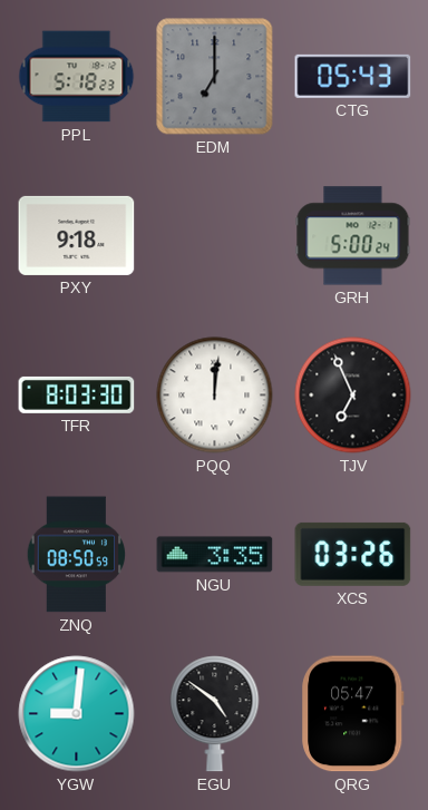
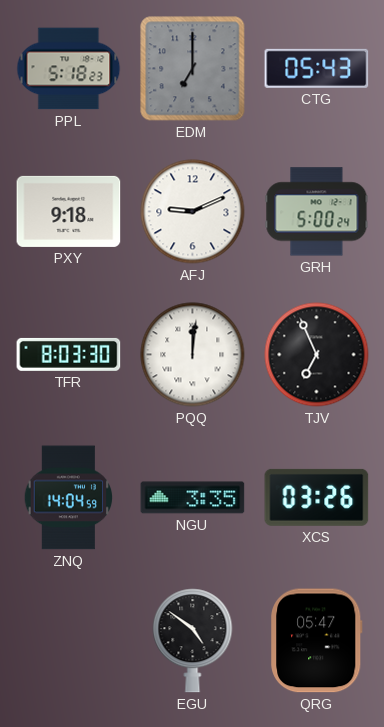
AFJ: none -> 9:11 (193, 212)
ZNQ: 08:50 -> 14:04 (69, 498)
YGW: 9:01 -> none (77, 714)
